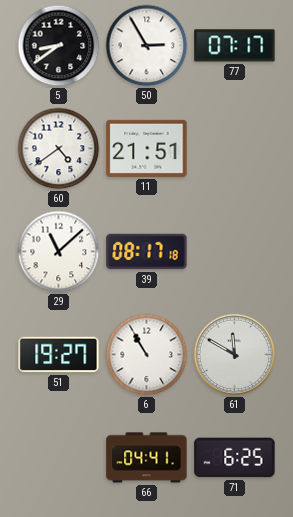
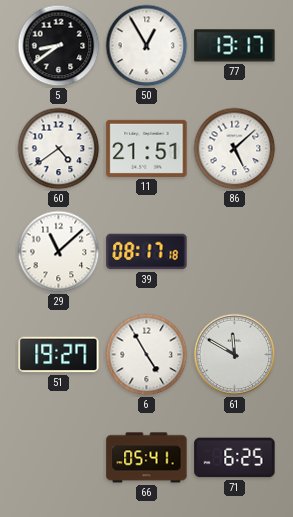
50: 2:55 -> 12:55 (147, 46)
77: 07:17 -> 13:17 (235, 46)
86: none -> 5:08 (235, 149)
6: 10:55 -> 4:55 (147, 355)
66: 04:41 -> 05:41 (147, 458)
